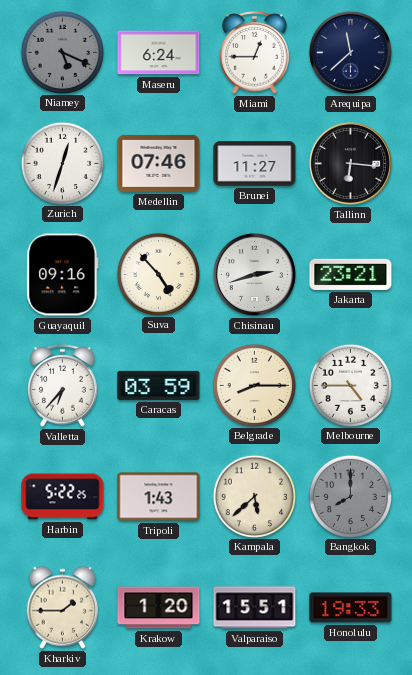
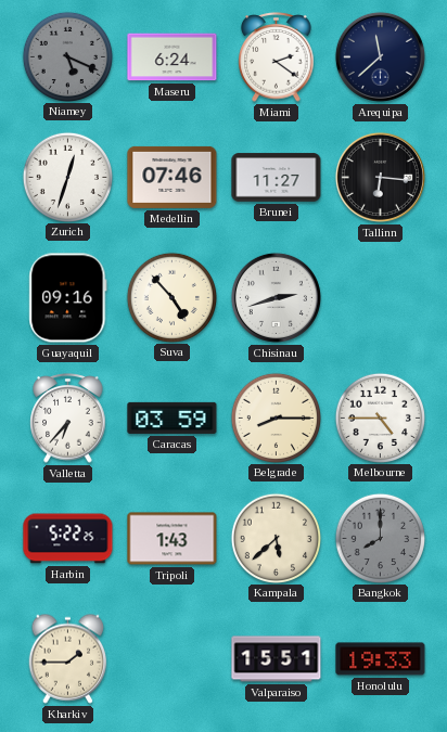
Miami: 12:45 -> 2:21 (277, 57)
Jakarta: 23:21 -> none (351, 274)
Krakow: 1:20 -> none (159, 608)
